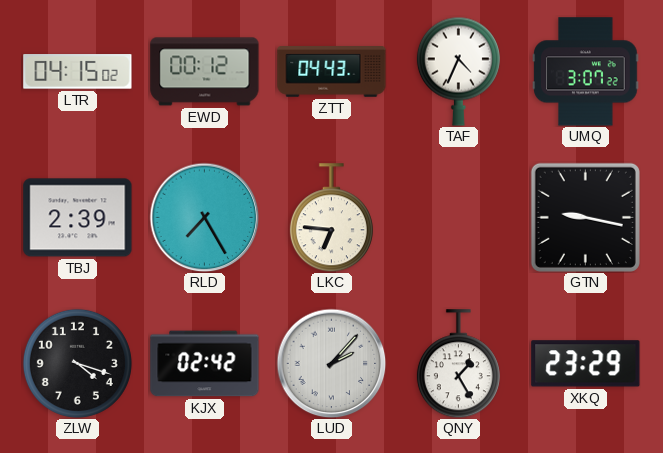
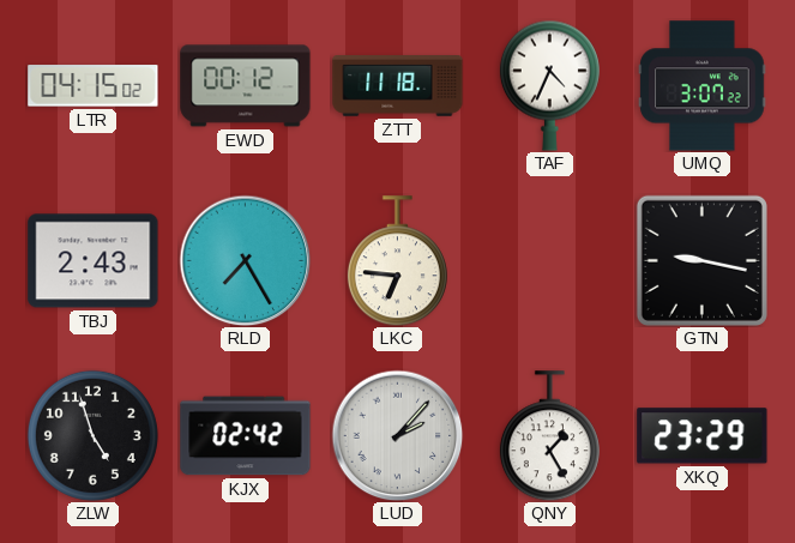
ZTT: 04:43 -> 11:18 (398, 86)
TBJ: 2:39 -> 2:43 (94, 261)
ZLW: 4:18 -> 4:57 (92, 435)
